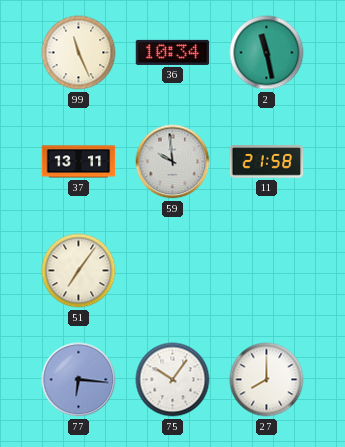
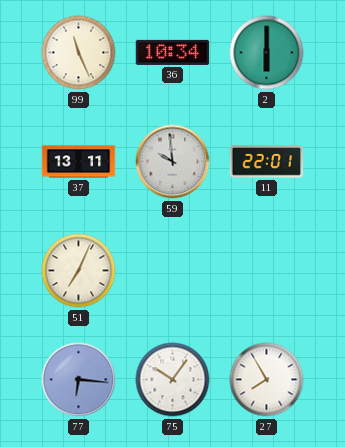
2: 11:28 -> 6:00 (267, 53)
11: 21:58 -> 22:01 (267, 162)
51: 7:06 -> 7:04 (79, 271)
27: 8:00 -> 7:55 (267, 380)
